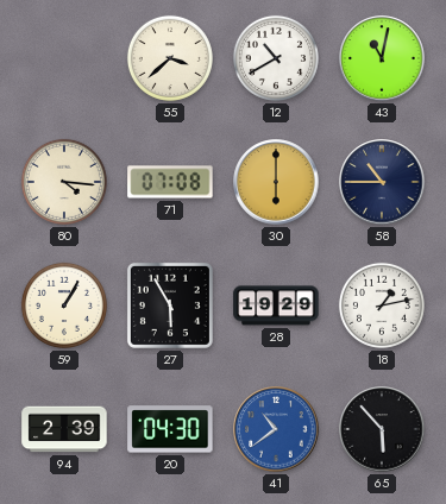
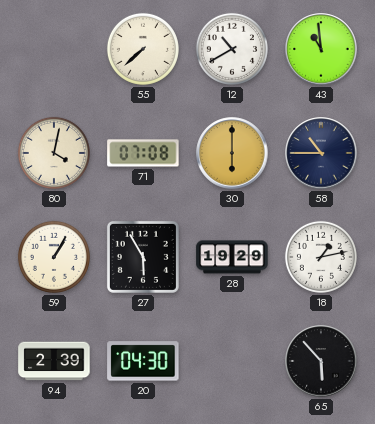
55: 3:38 -> 7:38 (143, 49)
43: 11:02 -> 10:59 (321, 49)
80: 4:16 -> 4:02 (54, 153)
41: 10:39 -> none (276, 429)
